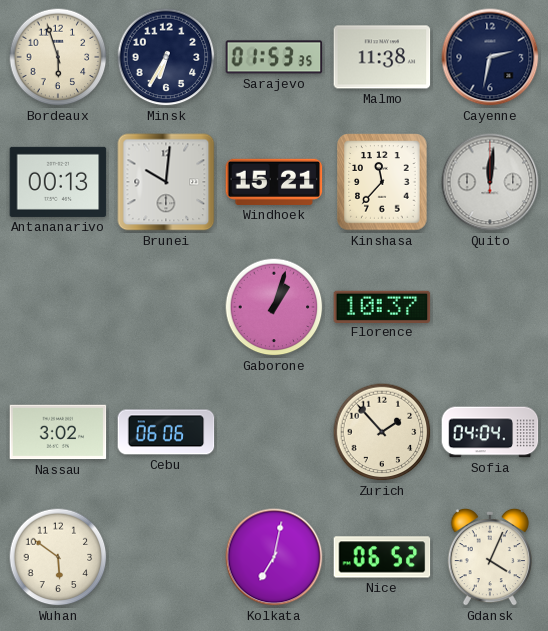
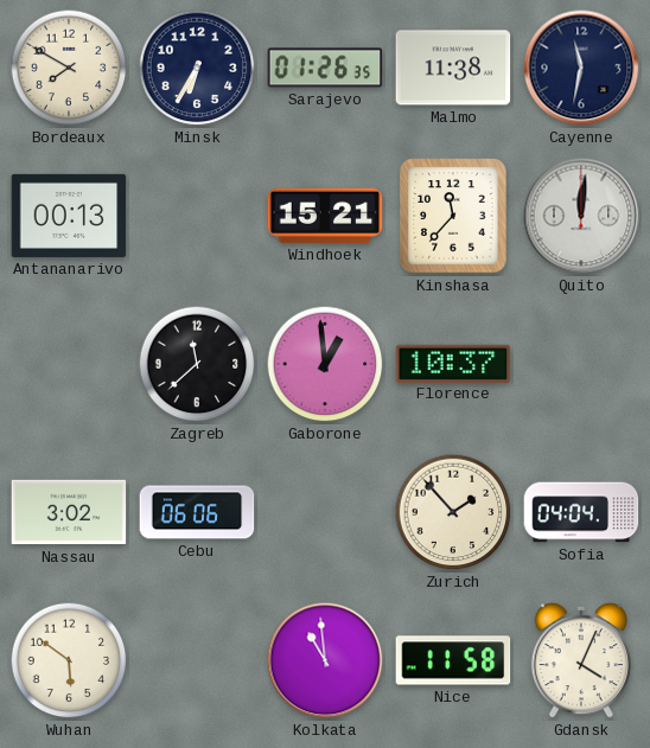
Bordeaux: 5:57 -> 7:50 (69, 68)
Sarajevo: 01:53 -> 01:26 (325, 68)
Cayenne: 2:32 -> 11:32 (581, 68)
Brunei: 10:01 -> none (166, 182)
Zagreb: none -> 11:38 (197, 364)
Gaborone: 1:03 -> 12:59 (325, 364)
Kolkata: 7:02 -> 10:59 (325, 660)
Nice: 06:52 -> 11:58 (453, 660)
